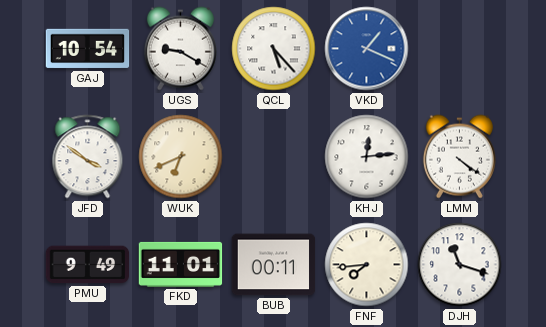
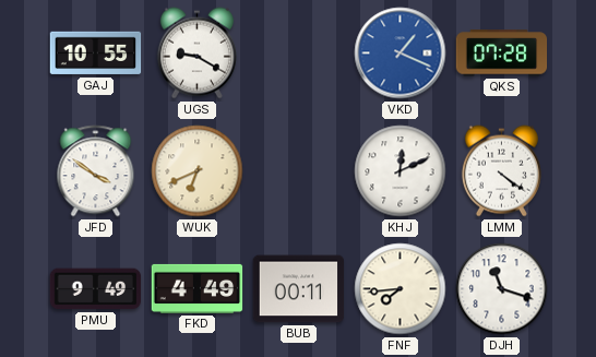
GAJ: 10:54 -> 10:55 (96, 53)
QCL: 5:23 -> none (274, 49)
QKS: none -> 07:28 (502, 53)
KHJ: 12:14 -> 12:11 (401, 171)
FKD: 11:01 -> 4:49 (198, 288)
